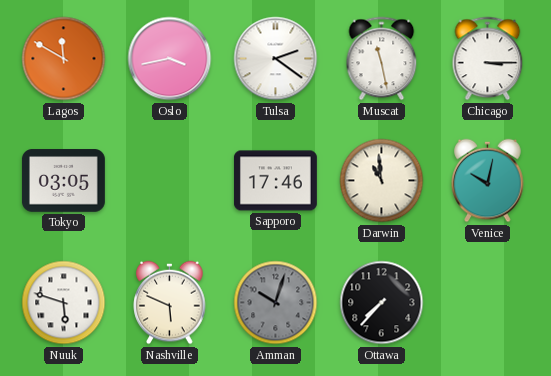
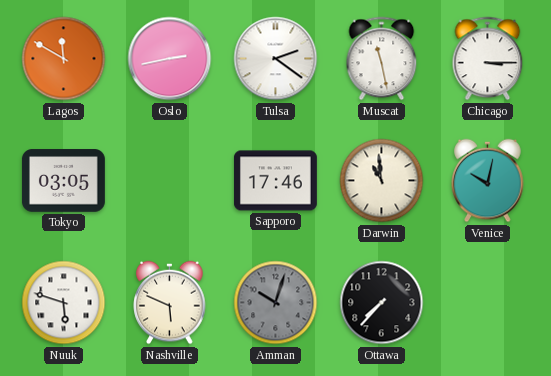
Oslo: 3:43 -> 2:43 (170, 59)
